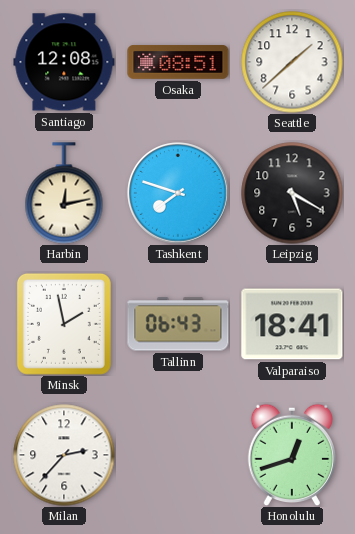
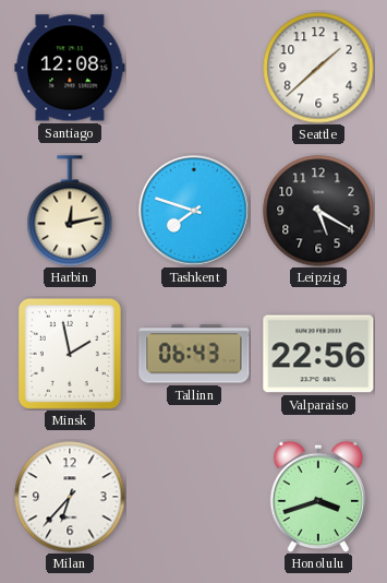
Osaka: 08:51 -> none (178, 63)
Valparaiso: 18:41 -> 22:56 (318, 354)
Milan: 2:37 -> 6:37 (70, 497)
Honolulu: 12:42 -> 3:42 (317, 497)
